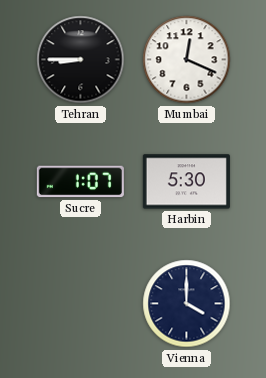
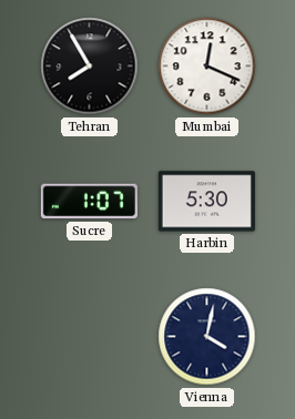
Tehran: 8:45 -> 7:55 (90, 67)
Vienna: 4:00 -> 4:02 (207, 337)
